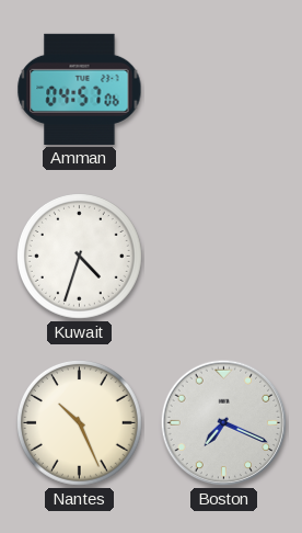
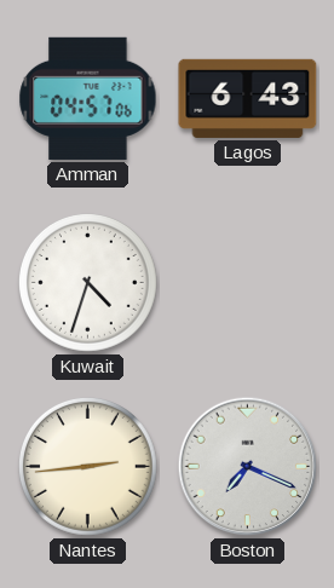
Lagos: none -> 6:43 (248, 98)
Nantes: 10:26 -> 2:44 (87, 466)
